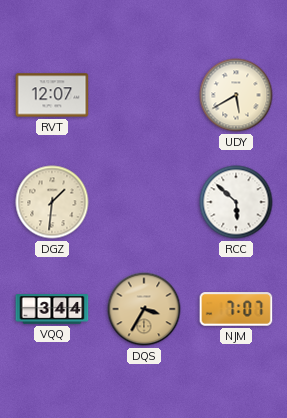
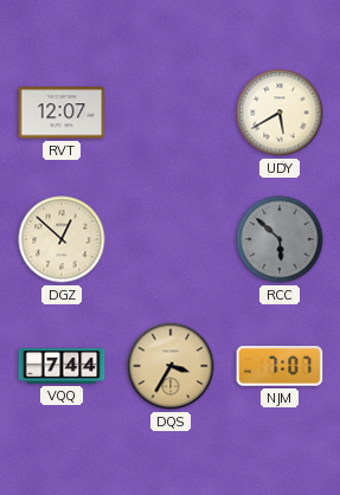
DGZ: 1:31 -> 12:52 (62, 239)
RCC dial: white -> grey (280, 239)
VQQ: 3:44 -> 7:44 (62, 366)
